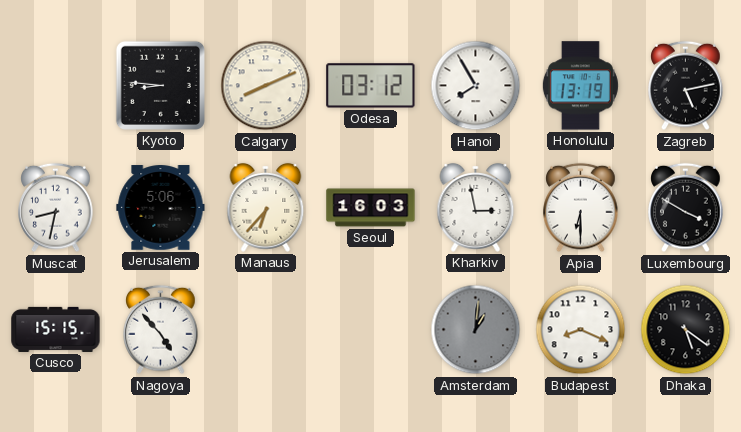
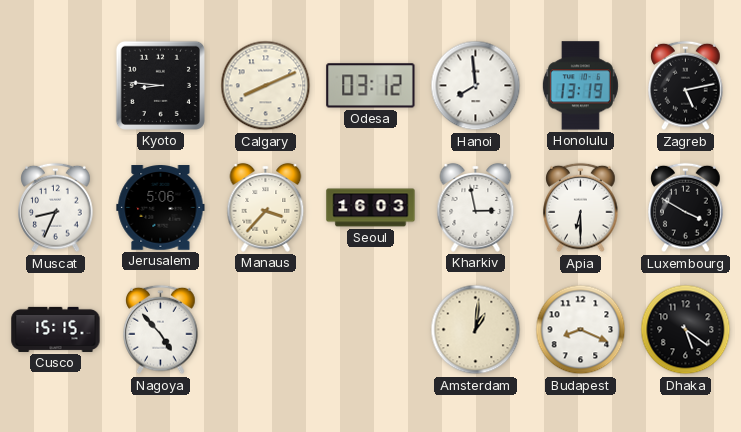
Hanoi: 7:55 -> 7:59 (476, 86)
Muscat: 8:32 -> 8:34 (56, 208)
Manaus: 6:37 -> 3:37 (266, 207)
Amsterdam dial: grey -> cream (476, 330)
